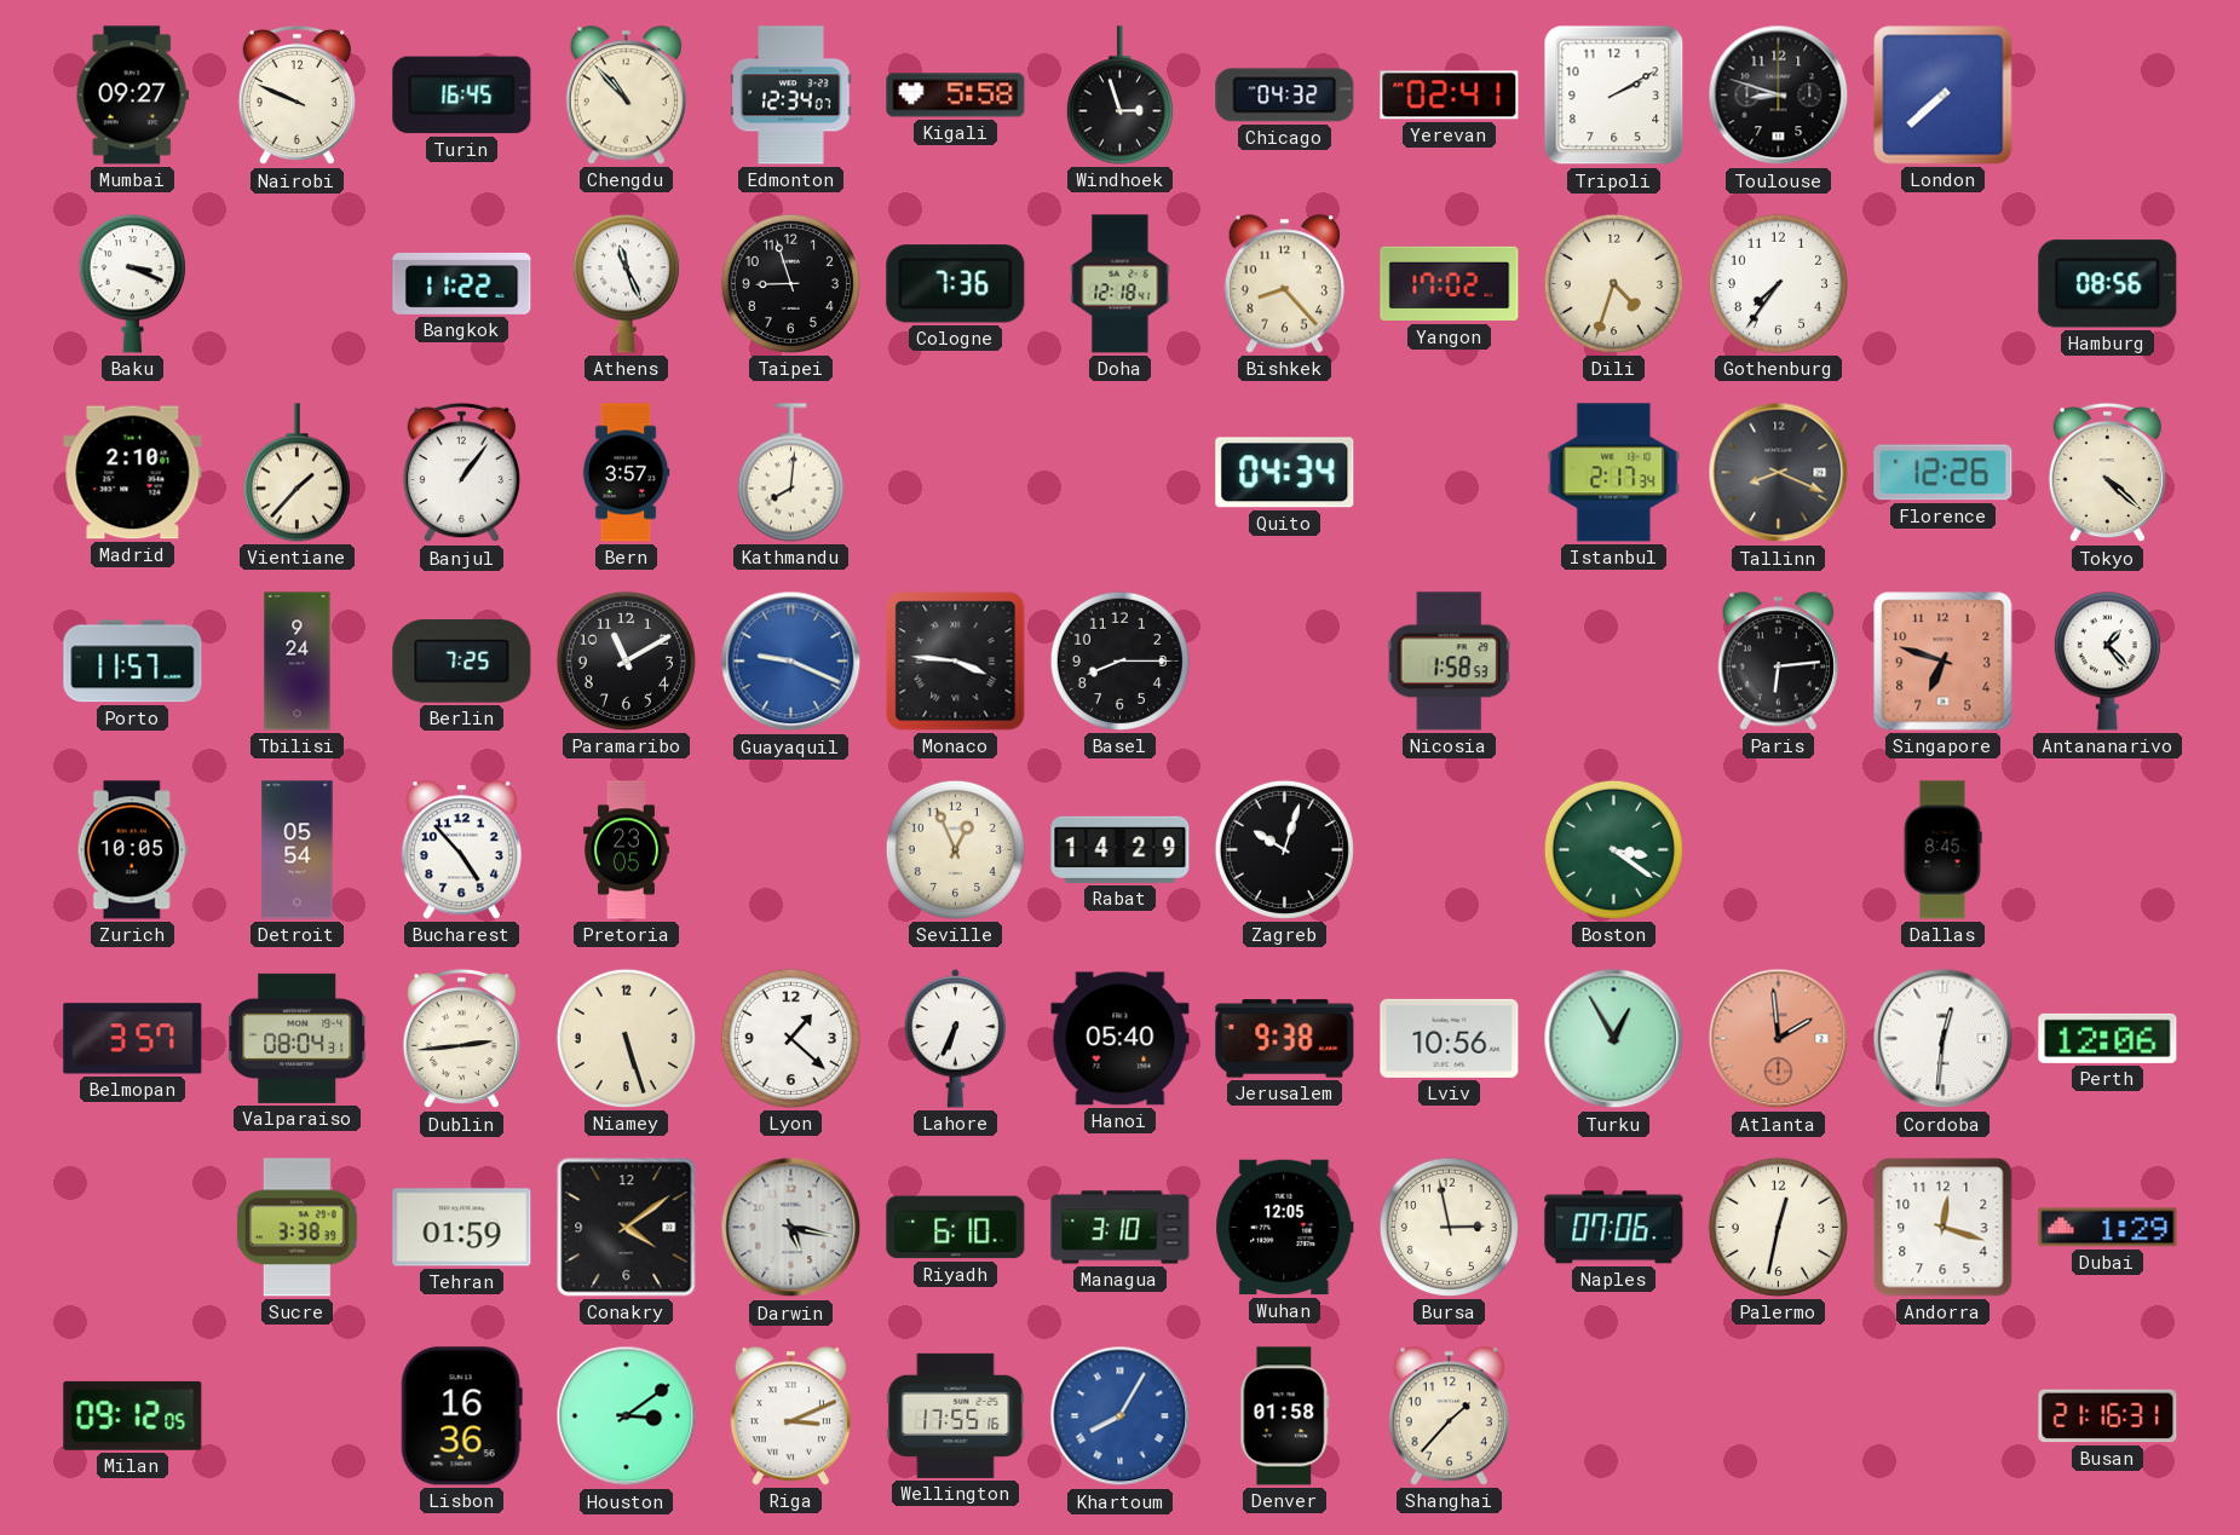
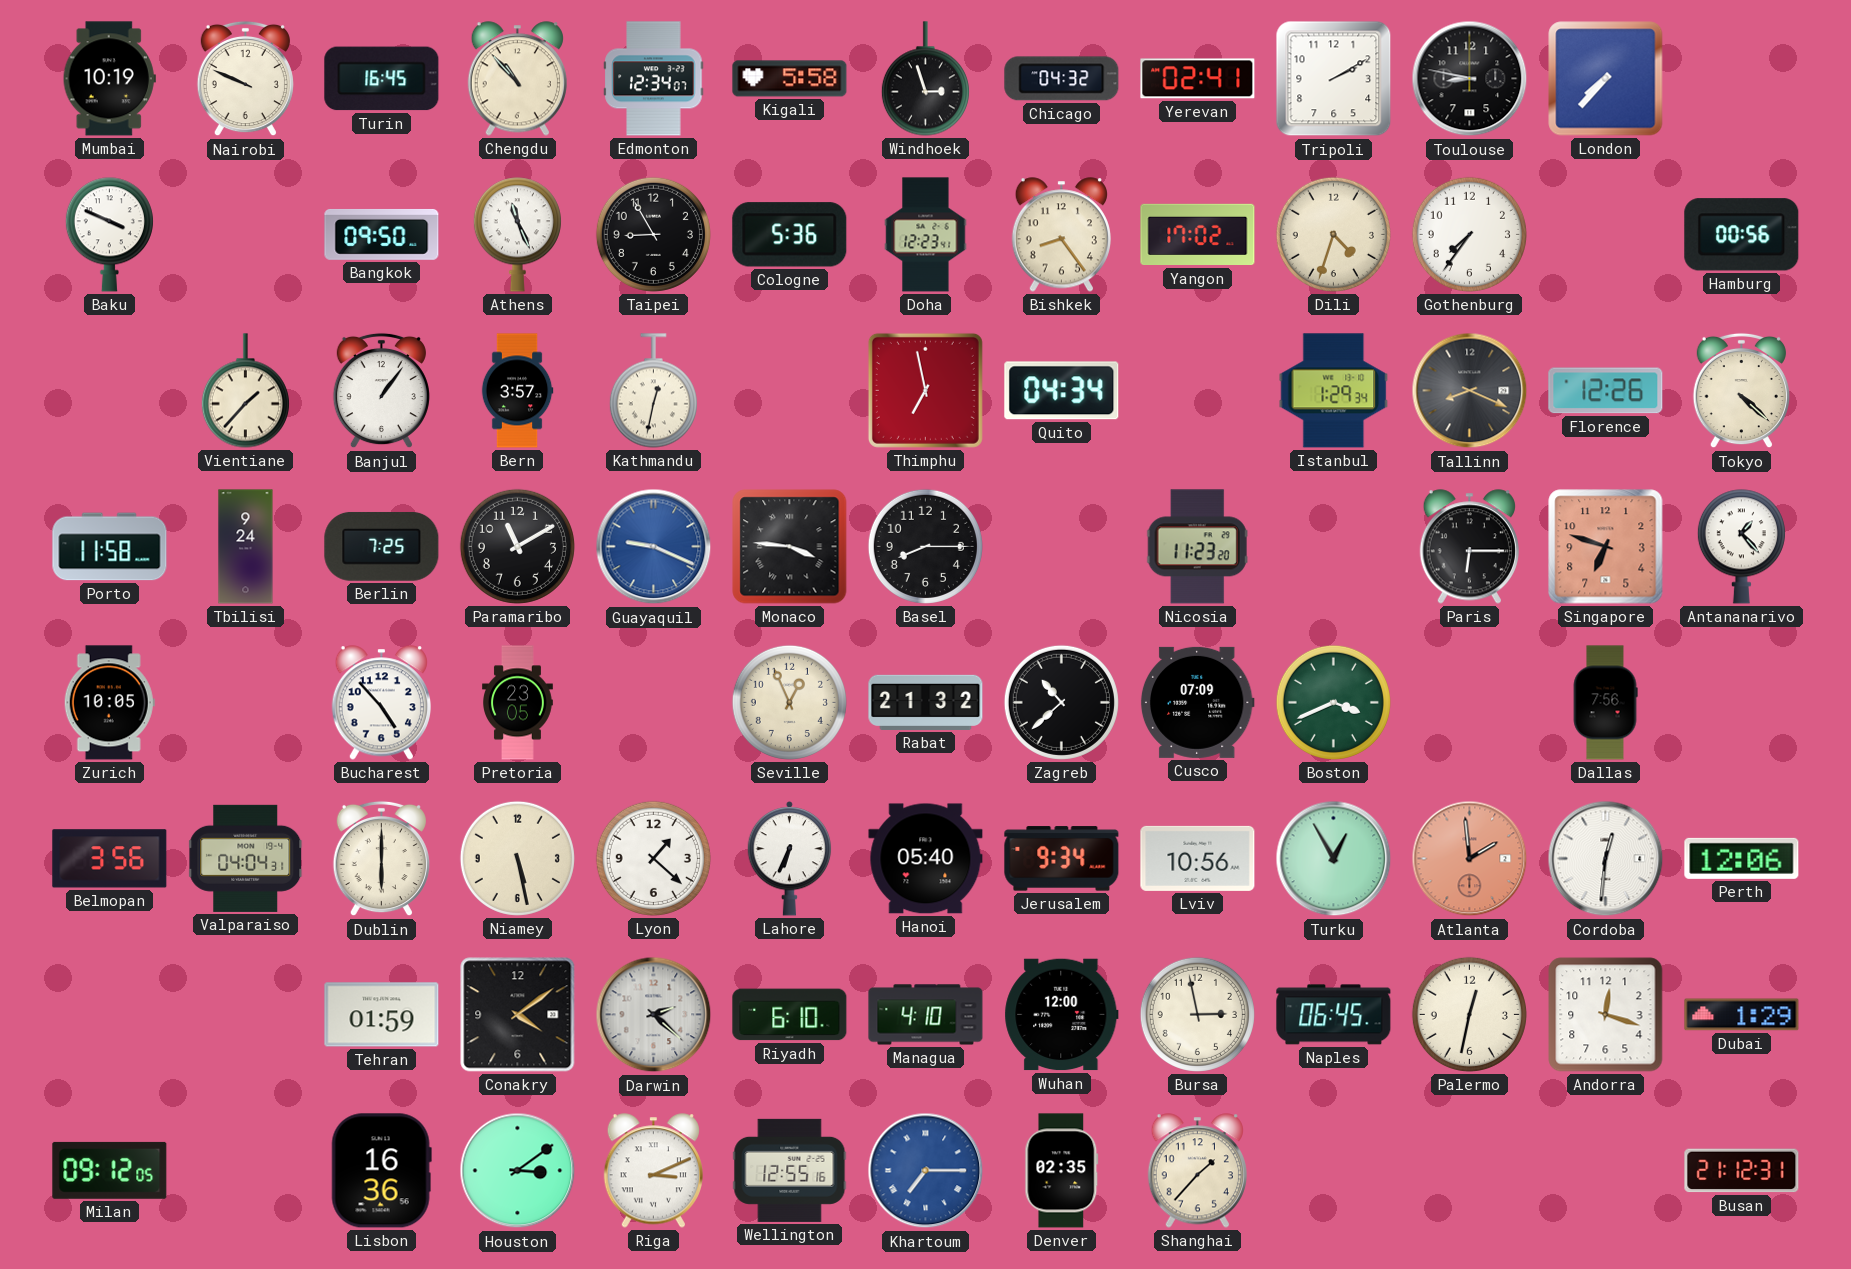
Mumbai: 09:27 -> 10:19 (109, 79)
Toulouse: 8:48 -> 8:47 (1470, 79)
London: 7:38 -> 7:37 (1606, 79)
Baku: 3:19 -> 3:49 (109, 235)
Bangkok: 11:22 -> 09:50 (382, 234)
Taipei: 8:57 -> 8:55 (653, 234)
Cologne: 7:36 -> 5:36 (790, 235)
Doha: 12:18 -> 12:23 (926, 235)
Bishkek: 8:23 -> 8:24 (1061, 235)
Hamburg: 08:56 -> 00:56 (1742, 235)
Madrid: 2:10 -> none (133, 473)
Kathmandu: 8:01 -> 12:32 (653, 391)
Thimphu: none -> 6:58 (925, 390)
Istanbul: 2:17 -> 1:29 (1334, 391)
Porto: 11:57 -> 11:58 (110, 547)
Nicosia: 1:58 -> 11:23 (1197, 547)
Paris: 6:14 -> 6:15 (1469, 547)
Detroit: 05:54 -> none (298, 850)
Rabat: 14:29 -> 21:32 (926, 702)
Zagreb: 10:03 -> 10:38 (1061, 702)
Cusco: none -> 07:09 (1197, 702)
Boston: 3:21 -> 3:41 (1333, 702)
Dallas: 8:45 -> 7:56 (1605, 703)
Belmopan: 3:57 -> 3:56 (110, 859)
Valparaiso: 08:04 -> 04:04 (246, 858)
Dublin: 2:44 -> 6:00 (381, 859)
Niamey: 5:27 -> 5:28 (517, 858)
Jerusalem: 9:38 -> 9:34 (1062, 859)
Sucre: 3:38 -> none (296, 1228)
Darwin: 5:17 -> 2:22 (654, 1015)
Managua: 3:10 -> 4:10 (926, 1015)
Wuhan: 12:05 -> 12:00 (1062, 1015)
Naples: 07:06 -> 06:45 (1334, 1015)
Wellington: 17:55 -> 12:55 (790, 1170)
Khartoum: 8:05 -> 7:15 (926, 1171)
Denver: 01:58 -> 02:35 (1062, 1171)
Busan: 21:16 -> 21:12 (1742, 1171)
